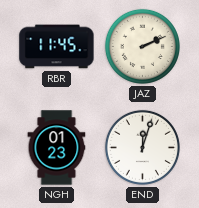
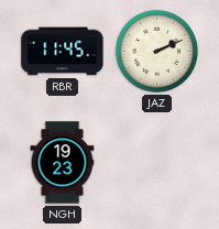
NGH: 01:23 -> 19:23 (63, 163)
END: 12:03 -> none (142, 147)
